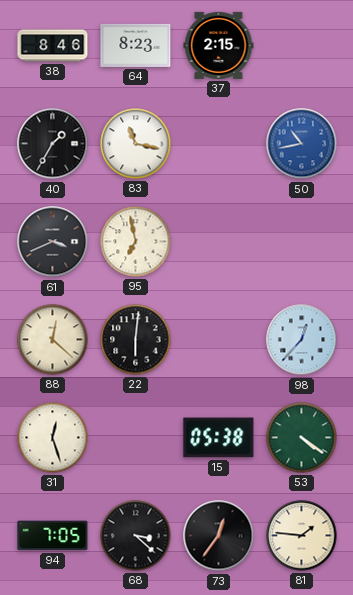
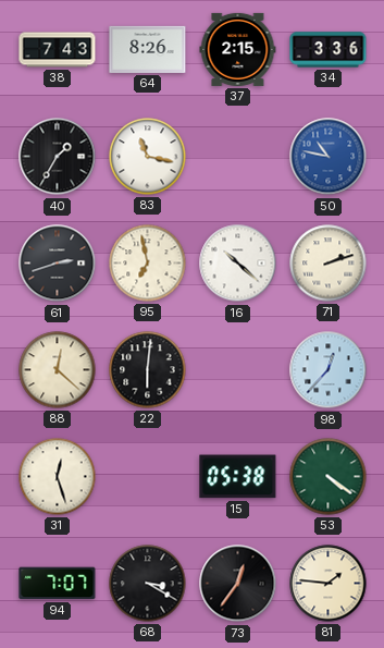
38: 8:46 -> 7:43 (58, 50)
64: 8:23 -> 8:26 (148, 49)
34: none -> 3:36 (329, 50)
50: 10:43 -> 10:47 (329, 157)
61: 3:41 -> 2:42 (58, 264)
16: none -> 10:22 (238, 264)
71: none -> 2:12 (329, 264)
94: 7:05 -> 7:07 (58, 584)
68: 3:22 -> 3:20 (148, 584)
